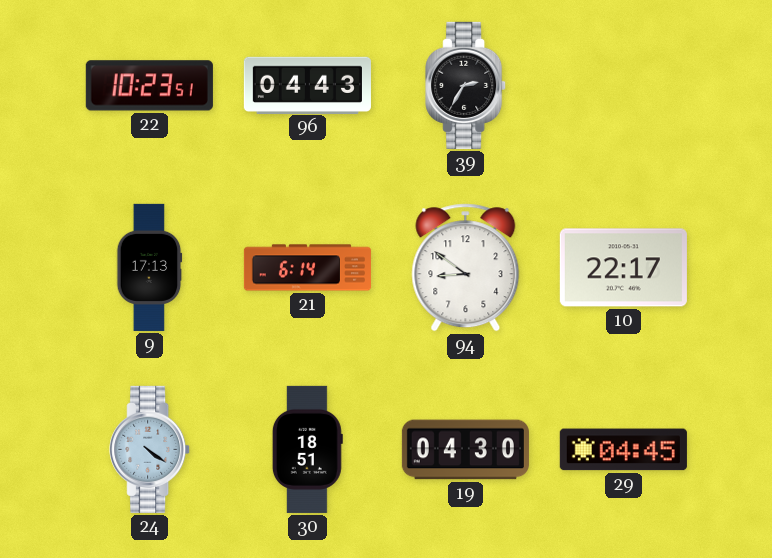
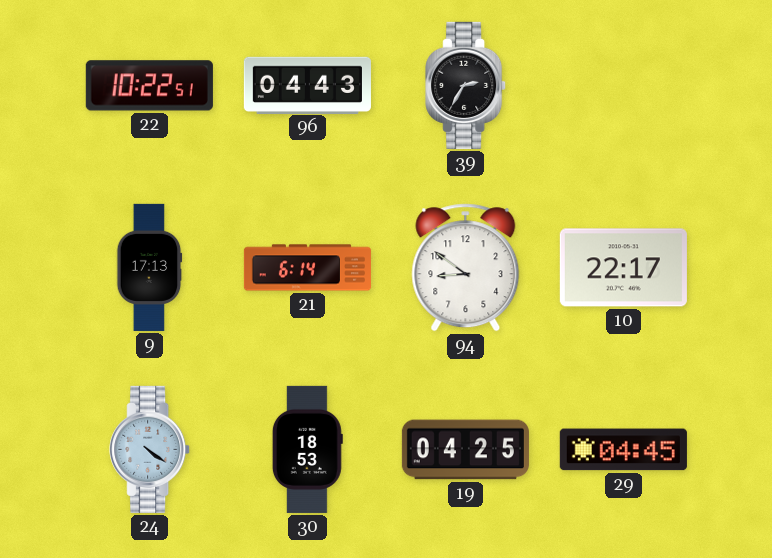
22: 10:23 -> 10:22 (149, 86)
30: 18:51 -> 18:53 (307, 449)
19: 04:30 -> 04:25 (465, 450)
